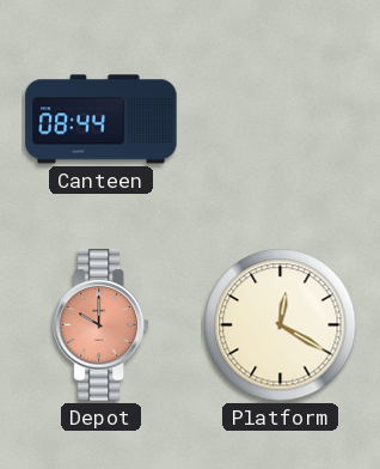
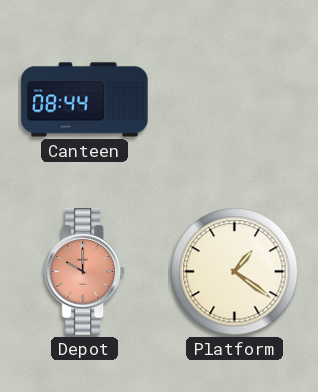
Platform: 12:20 -> 1:21 (235, 272)
